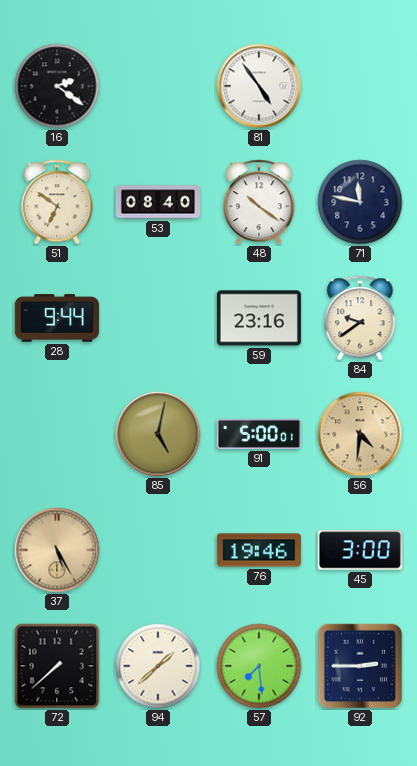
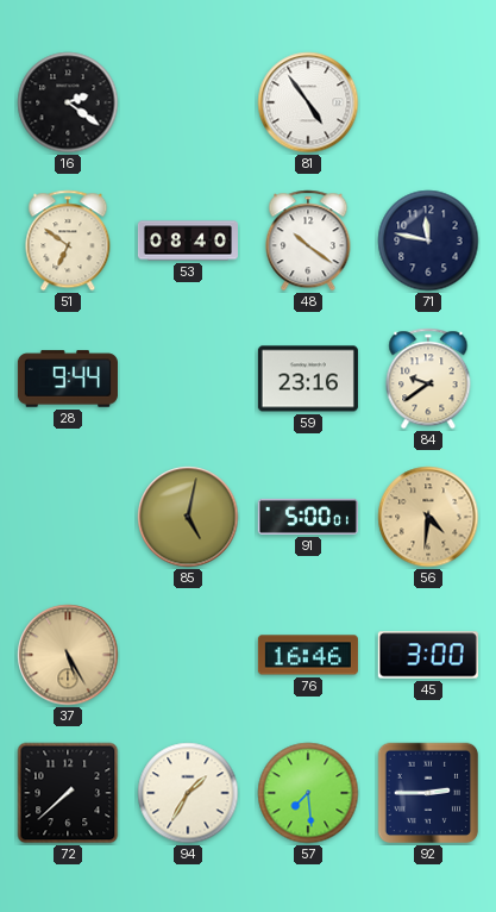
76: 19:46 -> 16:46 (308, 655)
94: 1:38 -> 1:35 (188, 793)
